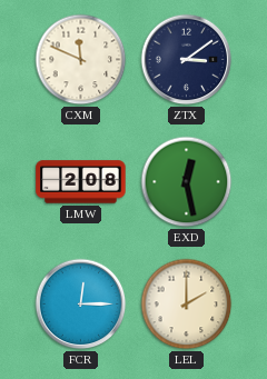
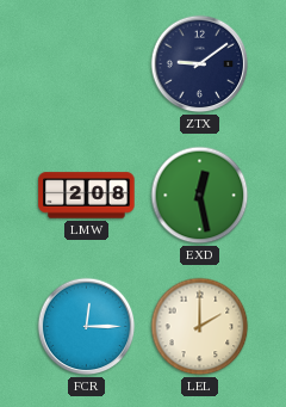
CXM: 11:49 -> none (81, 60)
ZTX: 3:09 -> 9:09 (200, 64)
